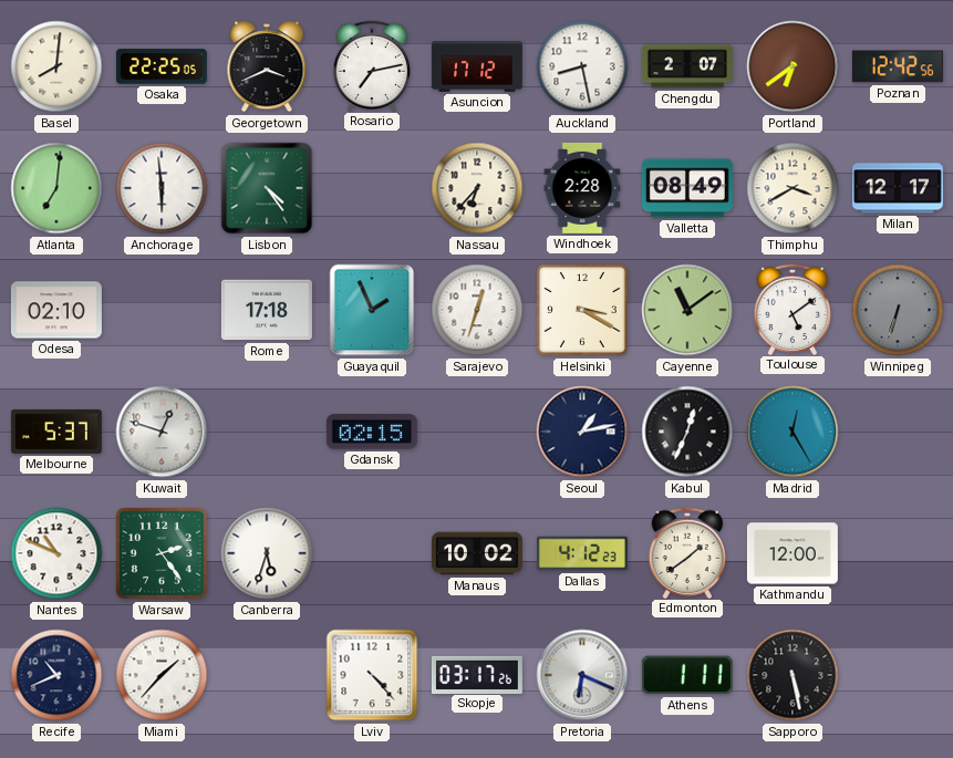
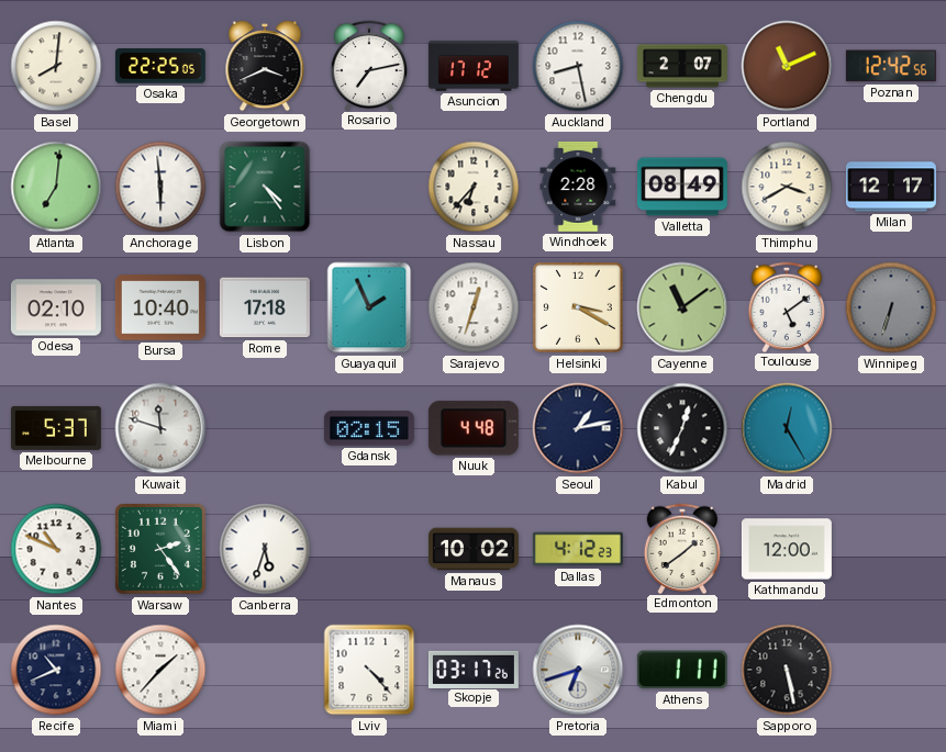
Portland: 6:39 -> 11:11 (787, 66)
Bursa: none -> 10:40 (160, 307)
Kuwait: 12:48 -> 11:48 (160, 428)
Nuuk: none -> 4:48 (474, 428)
Pretoria: 6:19 -> 6:42 (578, 670)
